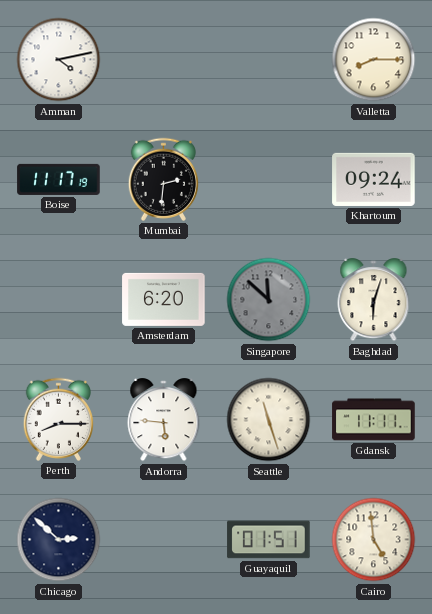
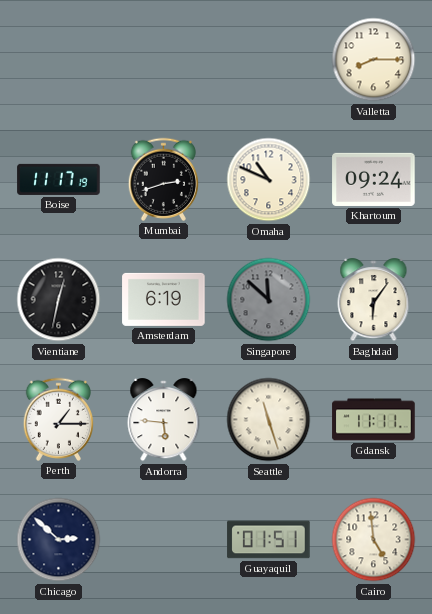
Amman: 4:13 -> none (59, 60)
Mumbai: 2:31 -> 2:42 (163, 179)
Omaha: none -> 10:49 (269, 180)
Vientiane: none -> 12:32 (59, 300)
Amsterdam: 6:20 -> 6:19 (164, 299)
Baghdad: 6:03 -> 6:06 (374, 300)
Perth: 8:15 -> 1:15 (58, 419)
